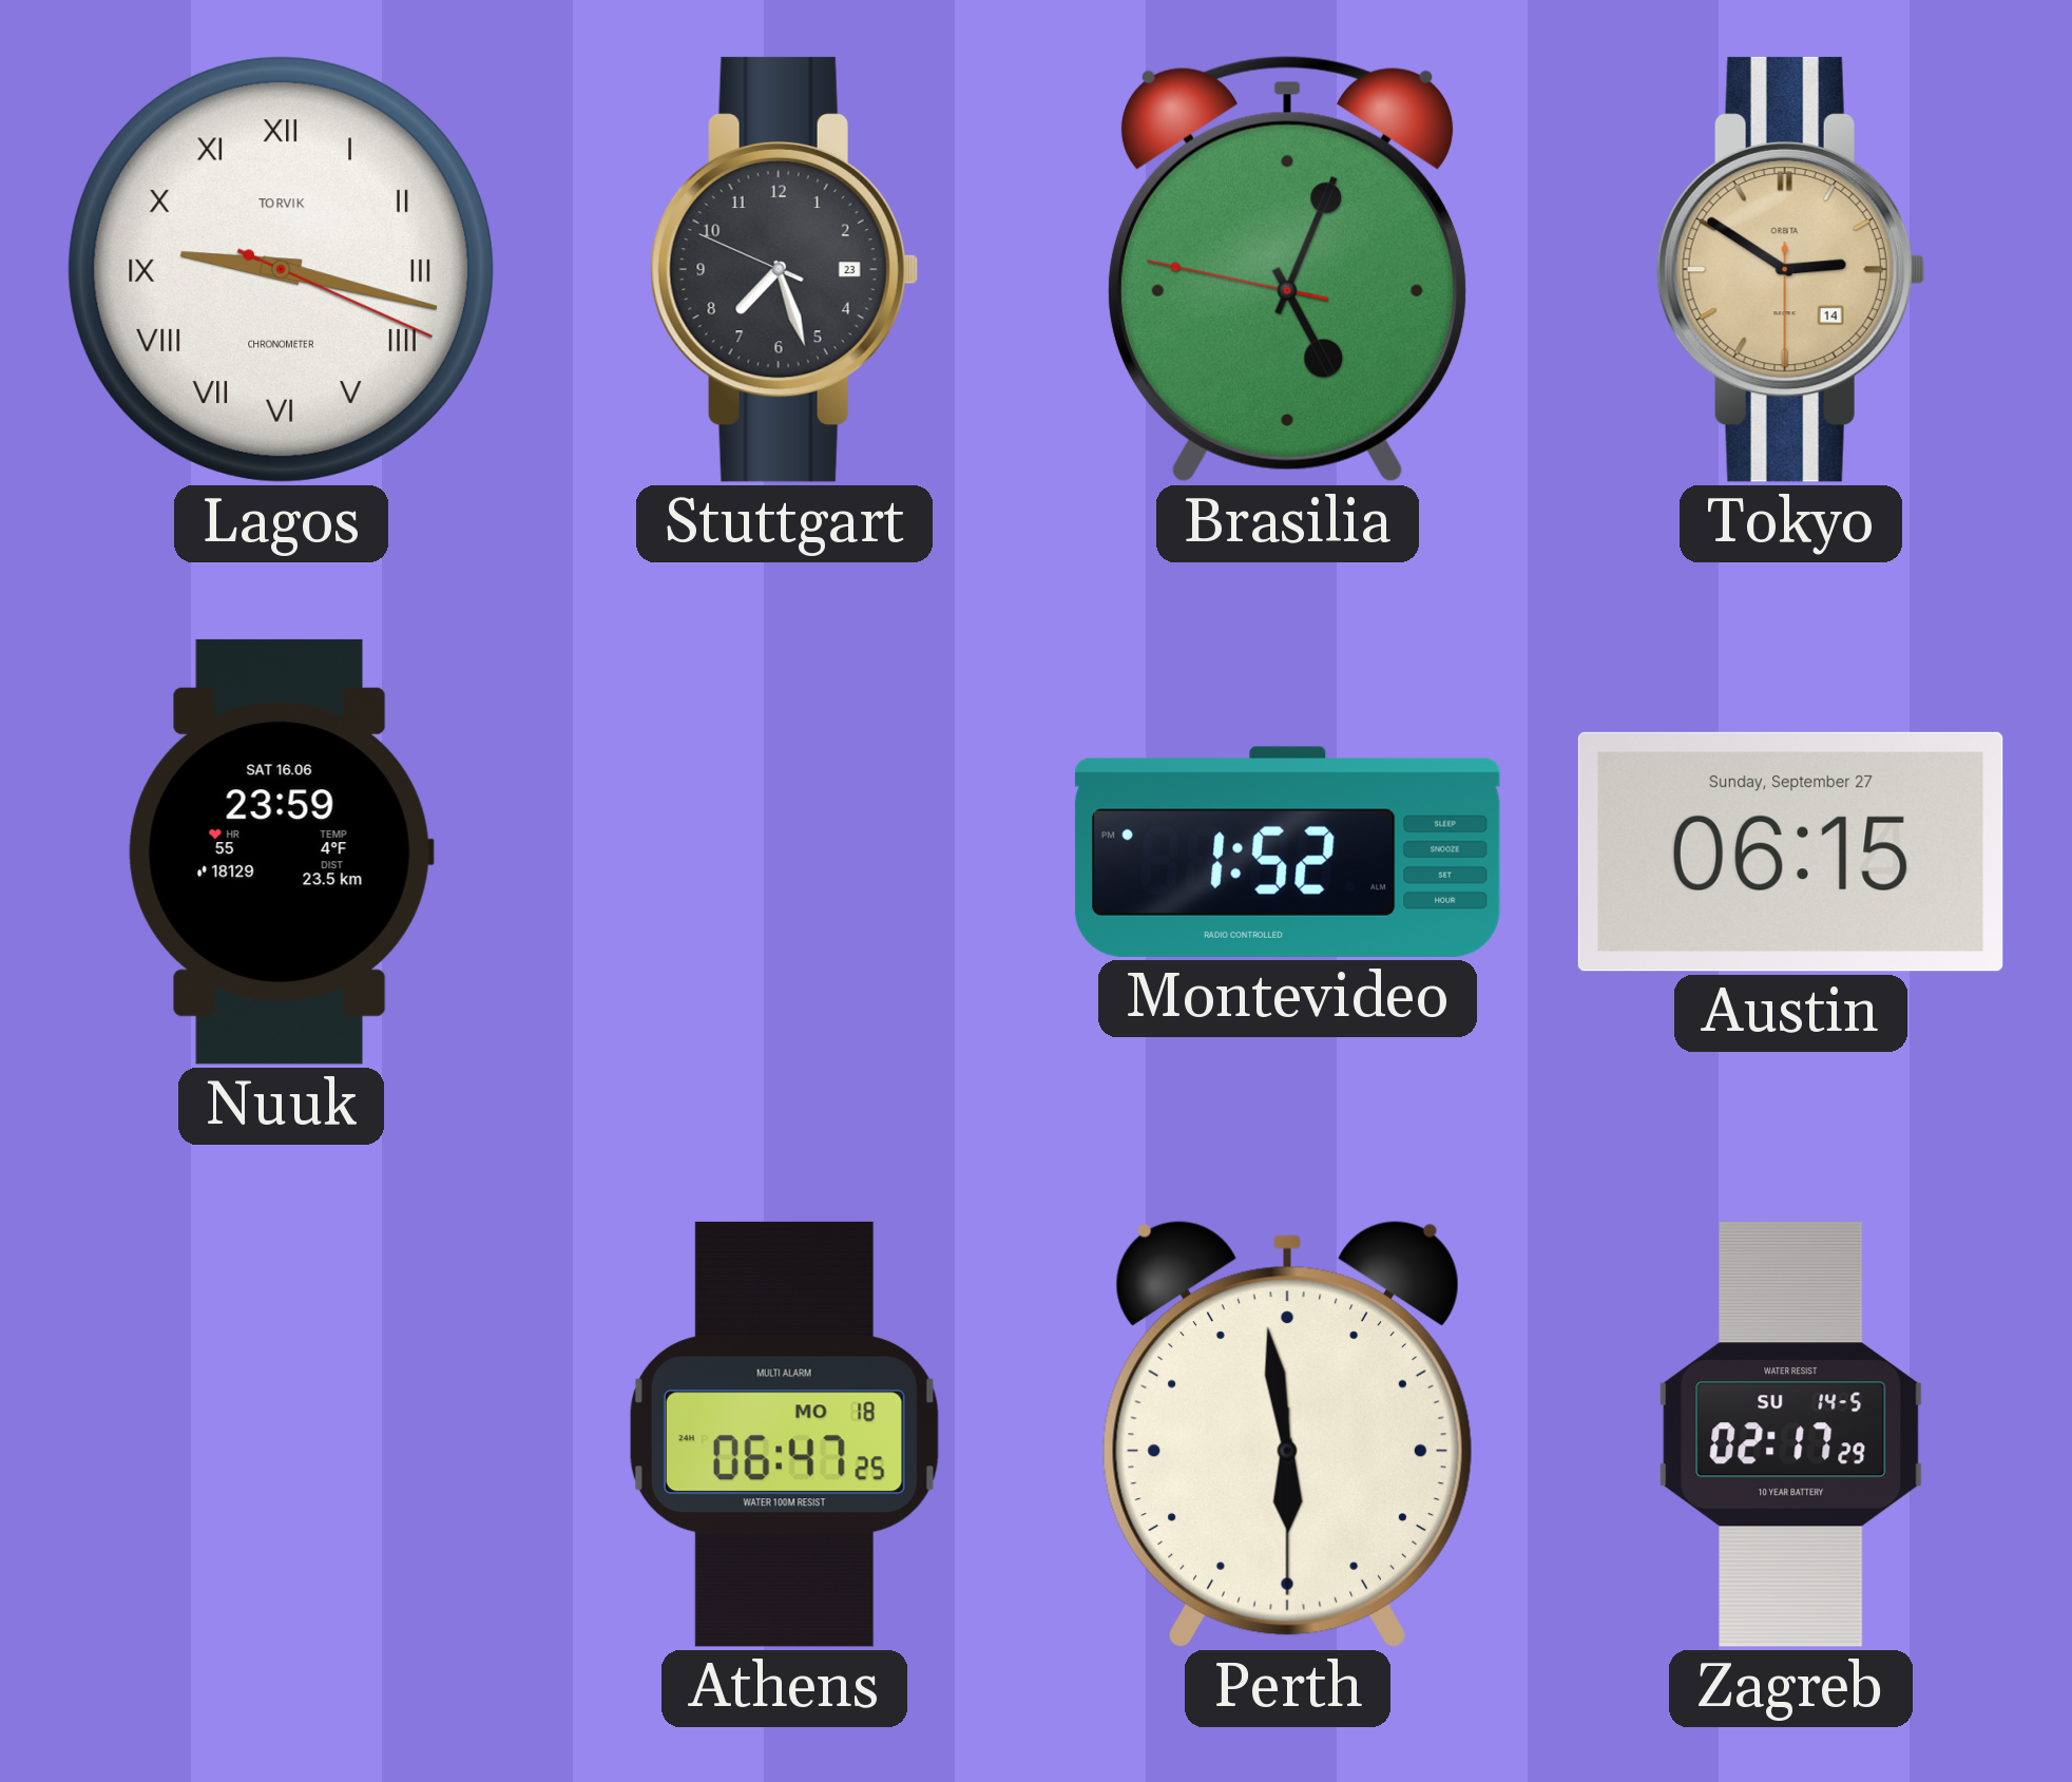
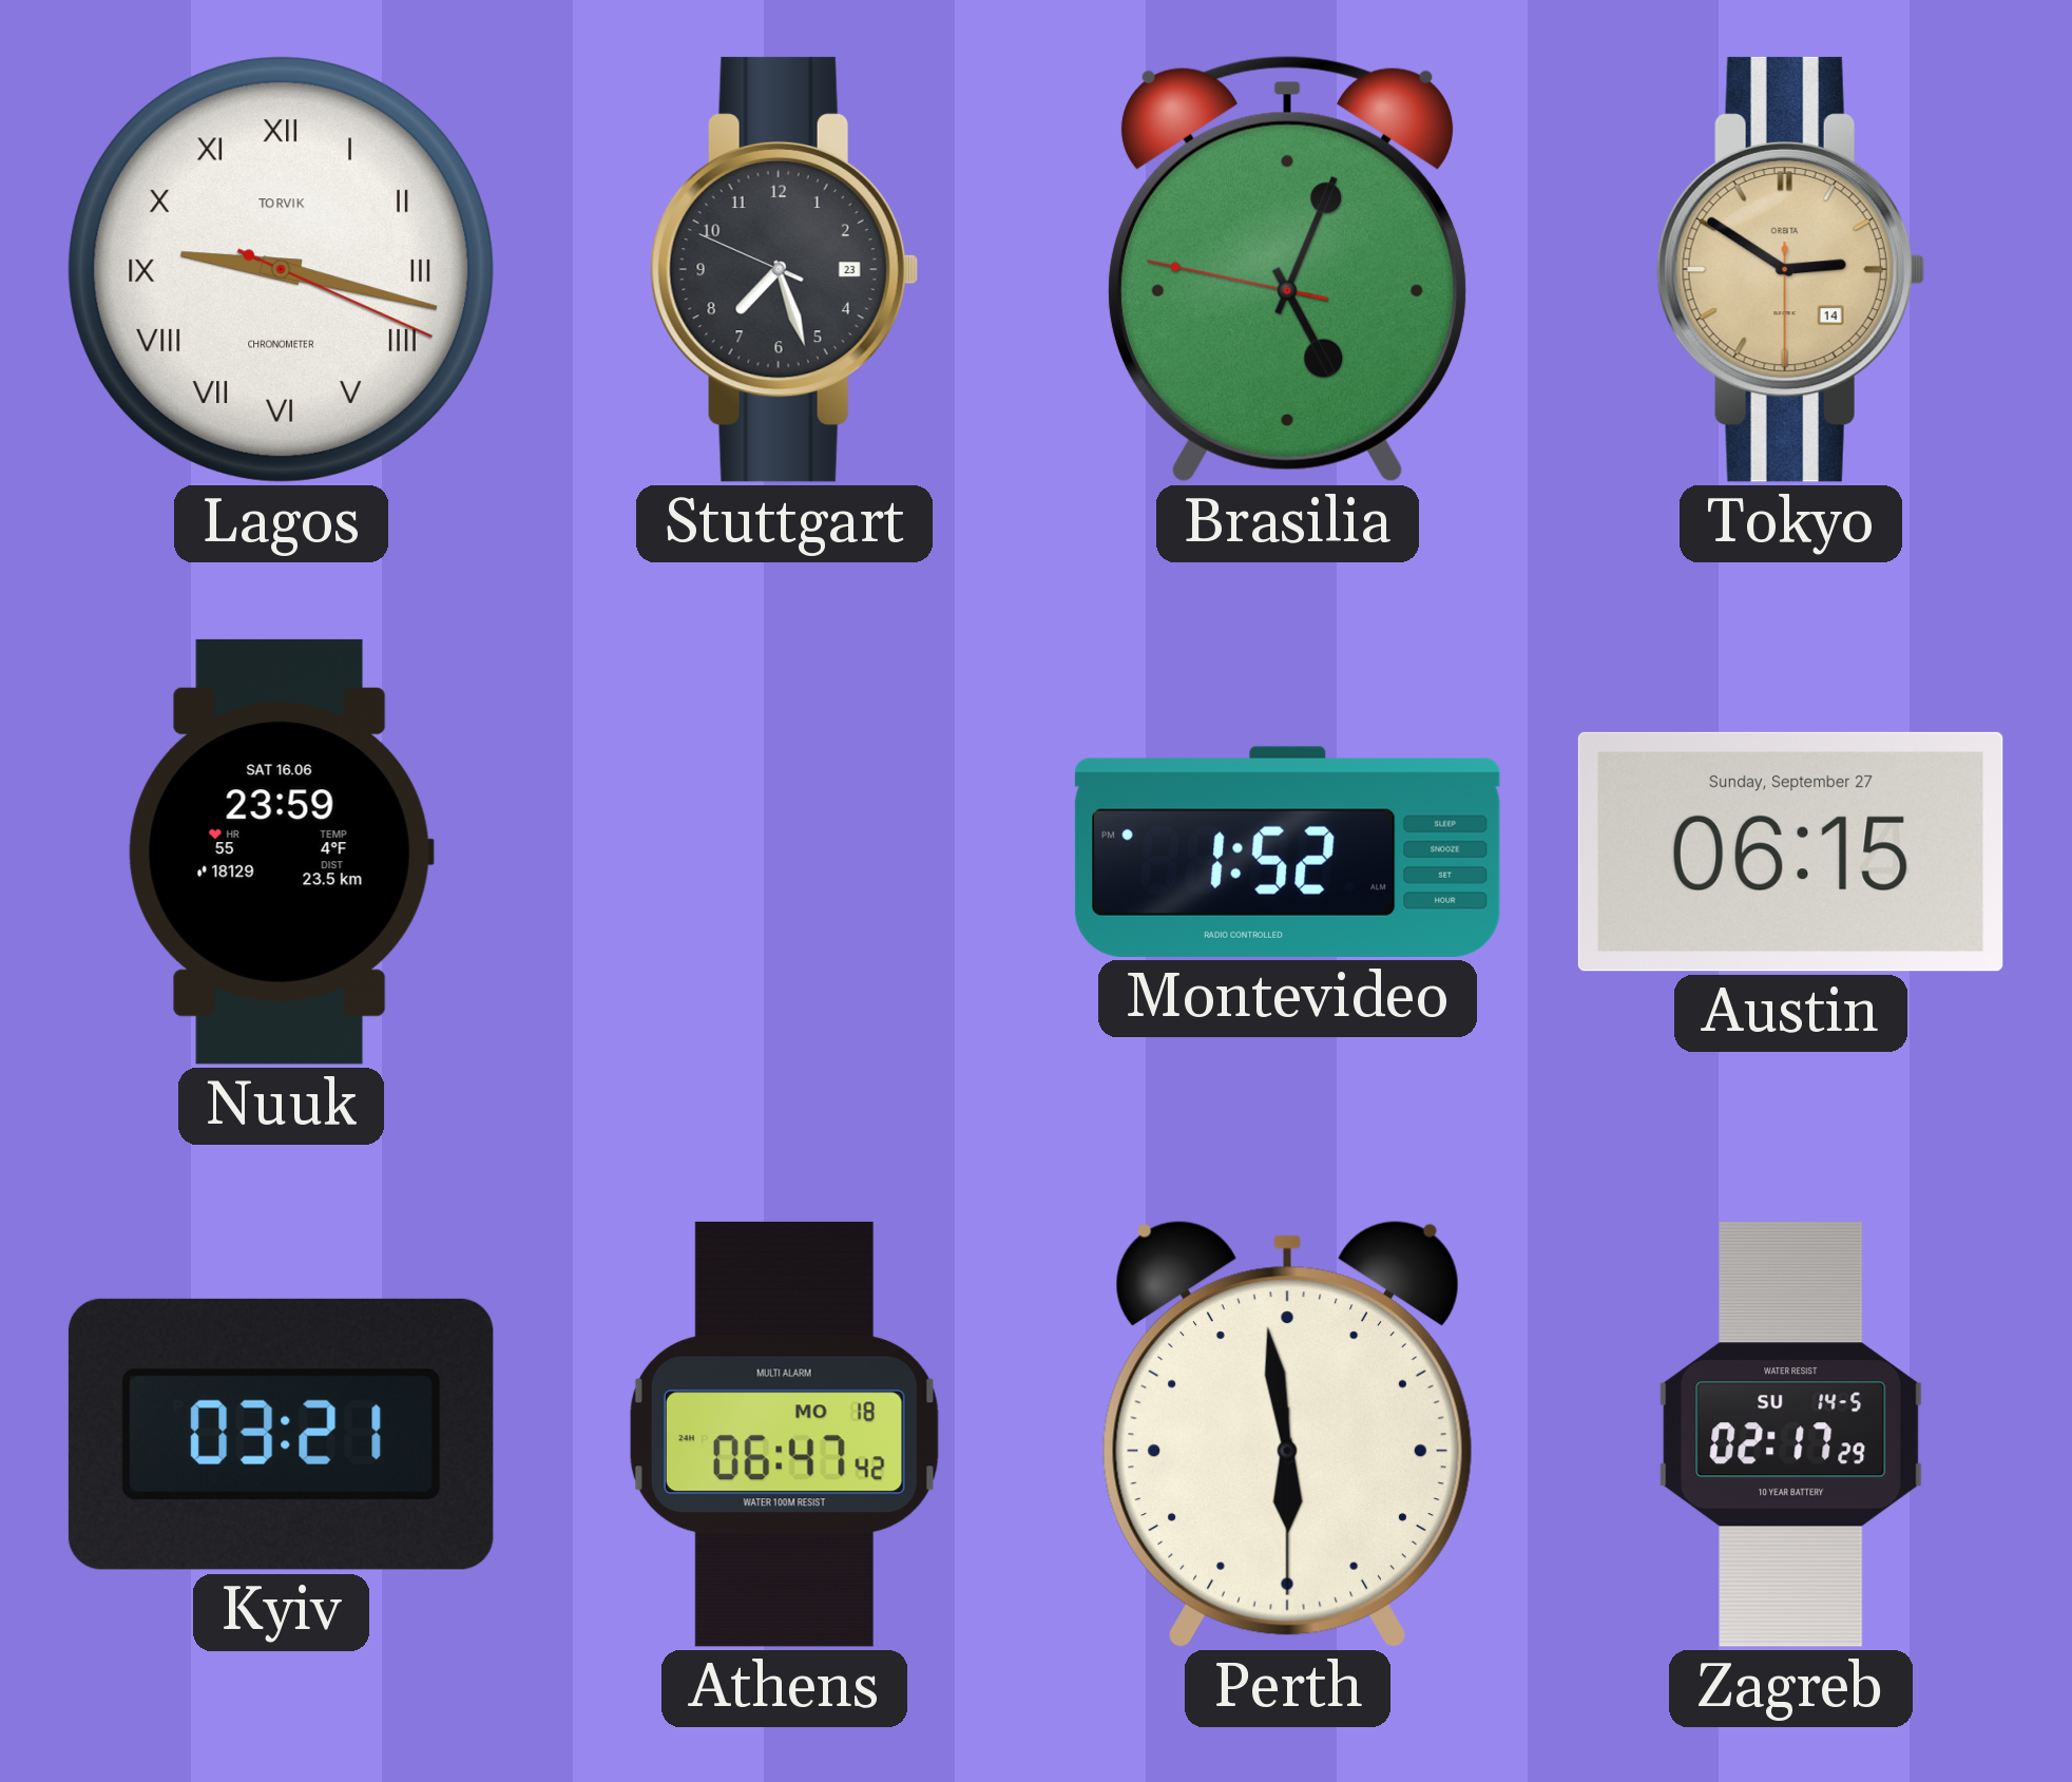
Kyiv: none -> 03:21 (281, 1434)
Athens: 06:47:25 -> 06:47:42 (784, 1434)
